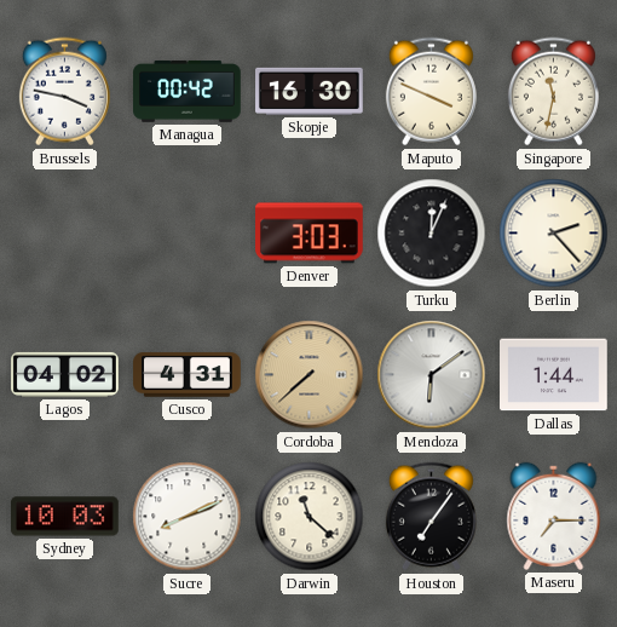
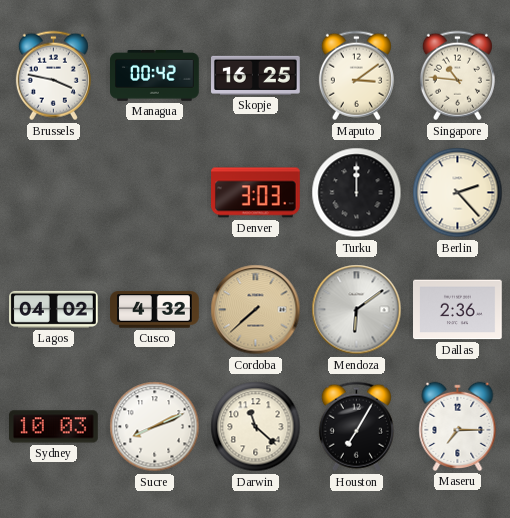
Skopje: 16:30 -> 16:25 (256, 75)
Maputo: 3:49 -> 3:09 (356, 76)
Singapore: 11:32 -> 10:46 (457, 76)
Turku: 12:04 -> 12:00 (357, 193)
Cusco: 4:31 -> 4:32 (155, 310)
Dallas: 1:44 -> 2:36 (458, 310)
Houston: 7:06 -> 7:05 (356, 427)
